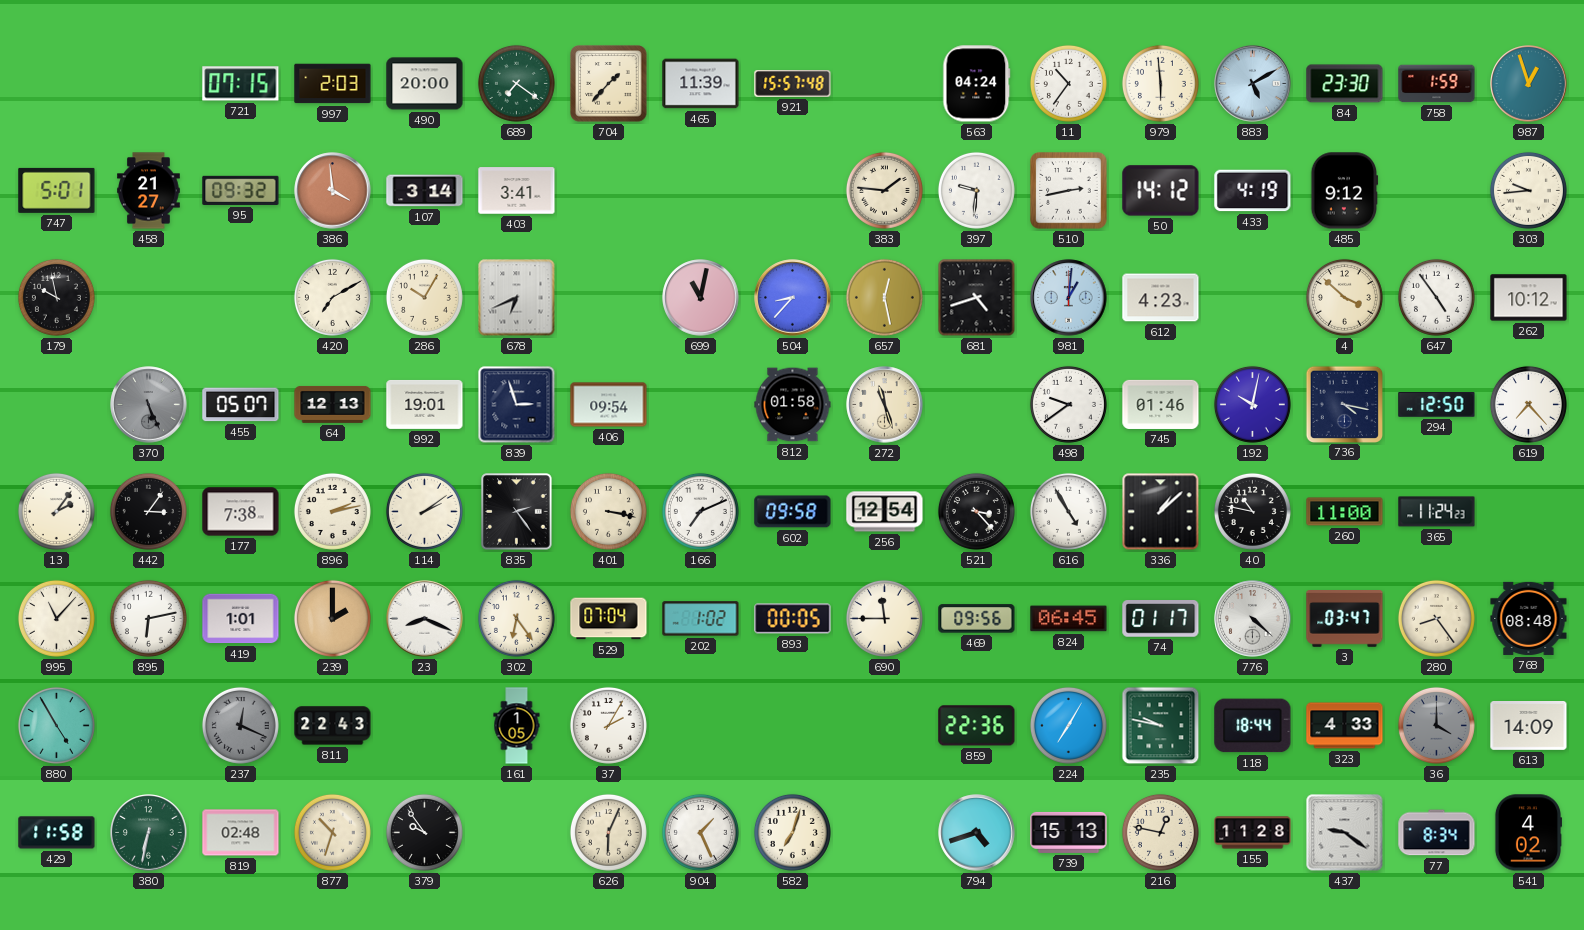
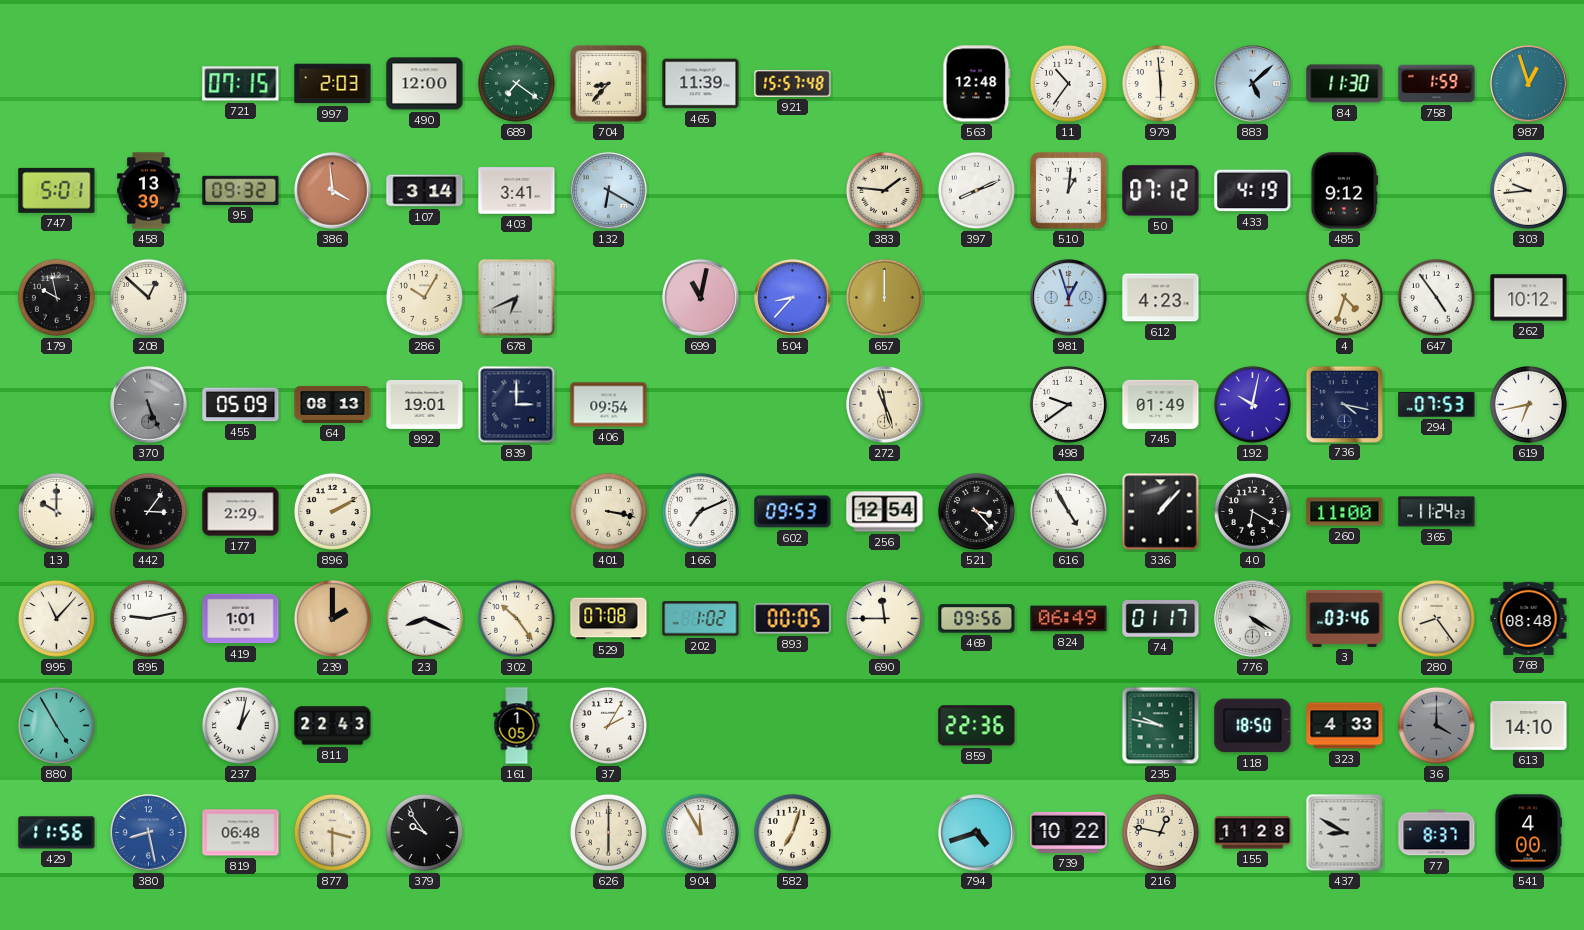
490: 20:00 -> 12:00 (425, 84)
704: 1:37 -> 8:37 (609, 84)
563: 04:24 -> 12:48 (977, 84)
883: 5:10 -> 5:08 (1253, 84)
84: 23:30 -> 11:30 (1345, 84)
458: 21:27 -> 13:39 (149, 191)
132: none -> 6:20 (609, 191)
397: 9:31 -> 8:11 (976, 190)
510: 2:43 -> 1:01 (1069, 191)
50: 14:12 -> 07:12 (1161, 191)
208: none -> 12:52 (148, 297)
420: 7:10 -> none (332, 297)
657: 12:28 -> 12:00 (884, 297)
681: 4:42 -> none (977, 298)
981: 1:01 -> 12:57 (1069, 298)
4: 3:52 -> 4:33 (1344, 297)
455: 05:07 -> 05:09 (241, 405)
64: 12:13 -> 08:13 (333, 404)
839: 2:57 -> 3:00 (517, 405)
812: 01:58 -> none (793, 405)
745: 01:46 -> 01:49 (1161, 404)
294: 12:50 -> 07:53 (1437, 405)
619: 7:23 -> 6:43 (1528, 404)
13: 2:06 -> 10:00 (56, 511)
177: 7:38 -> 2:29 (241, 512)
896: 2:13 -> 2:10 (332, 511)
114: 2:09 -> none (424, 511)
835: 2:24 -> none (517, 512)
602: 09:58 -> 09:53 (793, 512)
336: 1:08 -> 1:07 (1161, 512)
40: 10:47 -> 6:20 (1252, 511)
895: 6:13 -> 9:13 (148, 618)
302: 6:24 -> 10:24 (516, 618)
529: 07:04 -> 07:08 (609, 619)
824: 06:45 -> 06:49 (1069, 619)
776: 4:22 -> 4:20 (1253, 619)
3: 03:47 -> 03:46 (1345, 619)
237: 12:19 -> 1:02 (240, 725)
237 dial: grey -> white (240, 725)
224: 7:05 -> none (1068, 725)
118: 18:44 -> 18:50 (1253, 726)
613: 14:09 -> 14:10 (1529, 726)
429: 11:58 -> 11:56 (57, 833)
380: 6:32 -> 8:28 (149, 833)
380 dial: green -> blue (149, 833)
819: 02:48 -> 06:48 (241, 833)
877: 10:33 -> 3:30 (332, 832)
626: 6:04 -> 6:00 (608, 832)
904: 1:26 -> 11:55 (700, 832)
739: 15:13 -> 10:22 (1069, 832)
437: 9:21 -> 8:50 (1345, 833)
77: 8:34 -> 8:37 (1437, 833)
541: 4:02 -> 4:00 (1527, 833)
